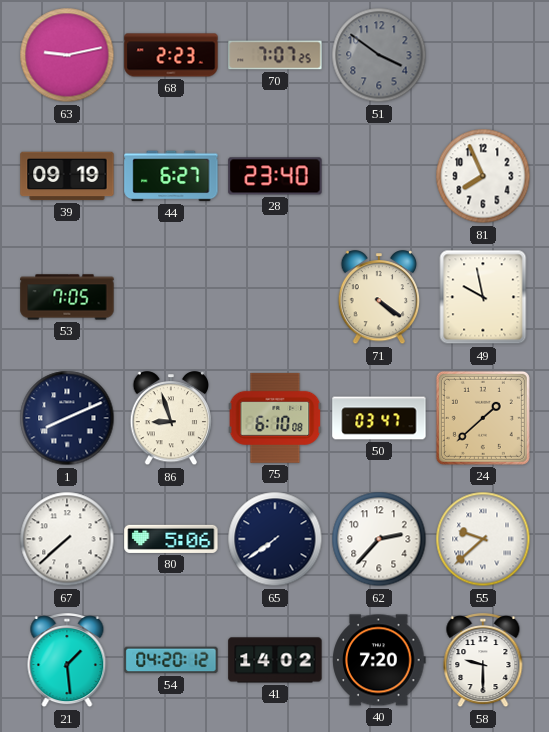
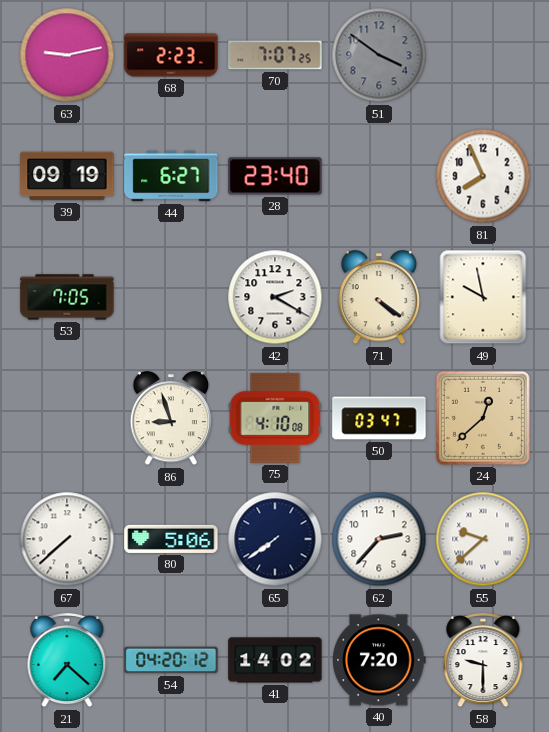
42: none -> 2:20 (275, 297)
1: 8:11 -> none (67, 418)
75: 6:10 -> 4:10 (275, 418)
24: 1:38 -> 12:38 (483, 418)
21: 1:29 -> 7:22 (67, 661)
